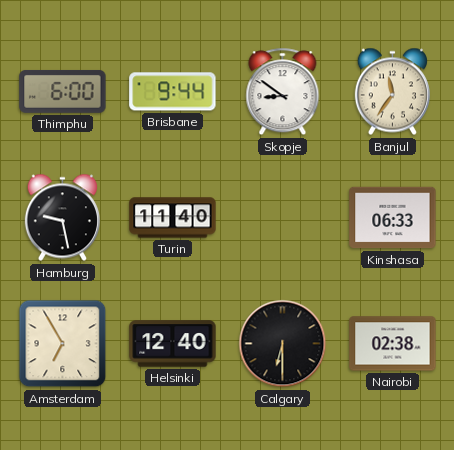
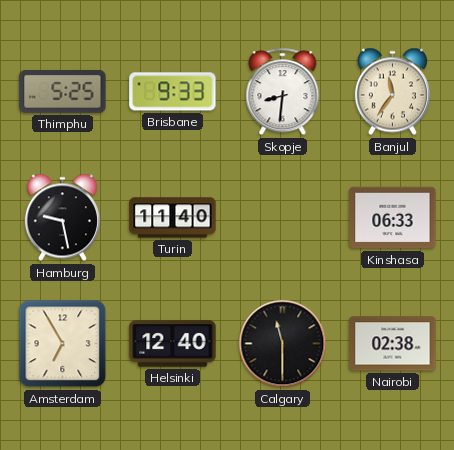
Thimphu: 6:00 -> 5:25 (63, 92)
Brisbane: 9:44 -> 9:33 (173, 92)
Skopje: 8:51 -> 8:31 (283, 92)
Calgary: 6:30 -> 11:30 (283, 344)
